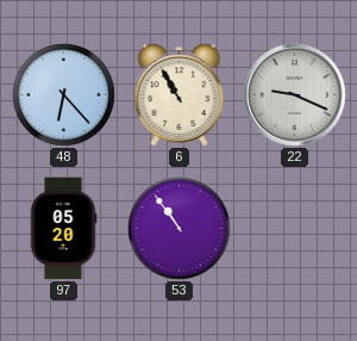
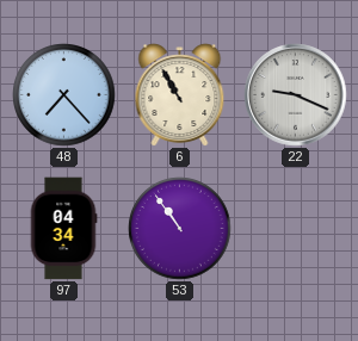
48: 6:23 -> 7:23 (64, 95)
97: 05:20 -> 04:34 (63, 229)
